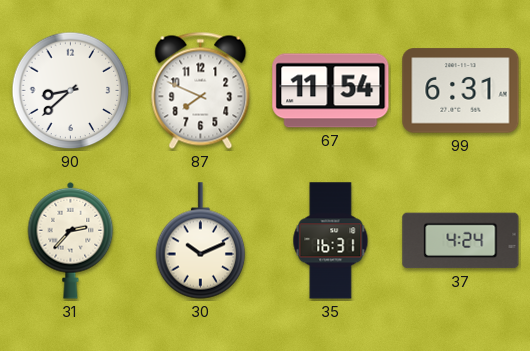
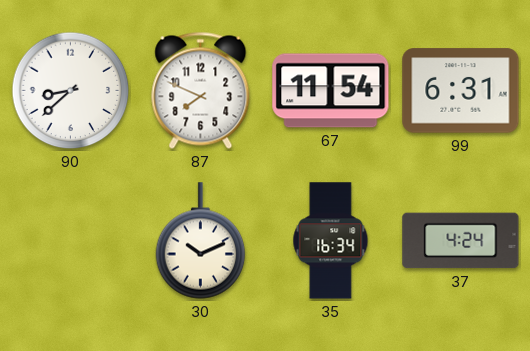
31: 2:37 -> none (71, 240)
35: 16:31 -> 16:34 (331, 241)
